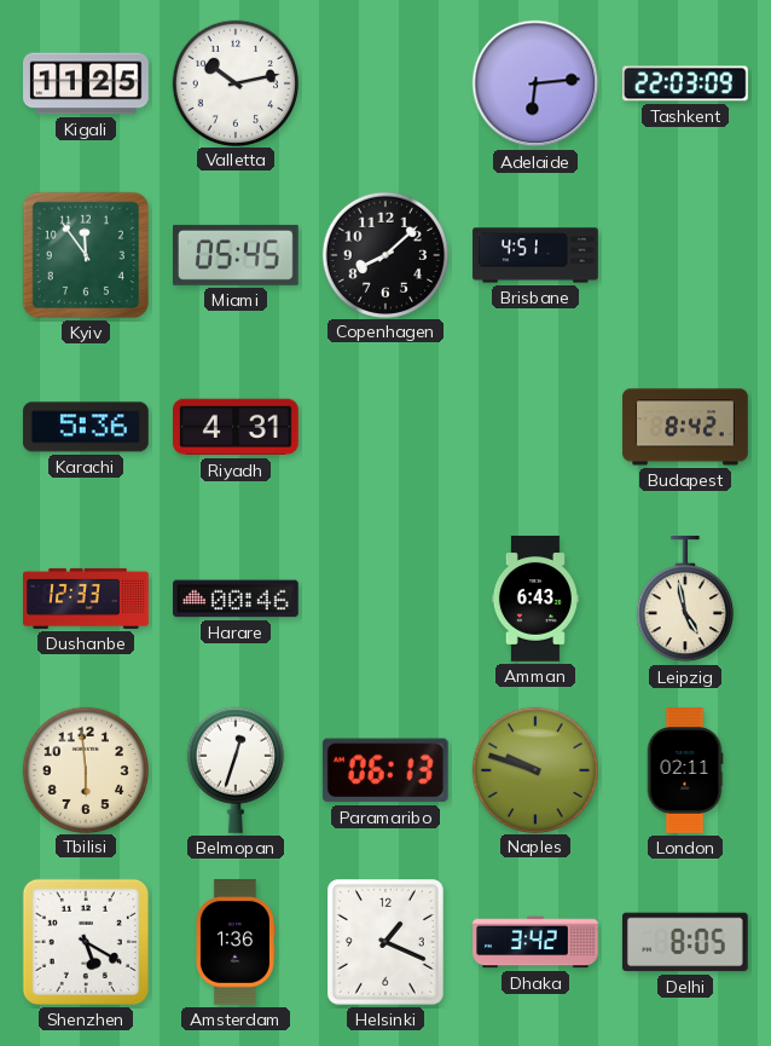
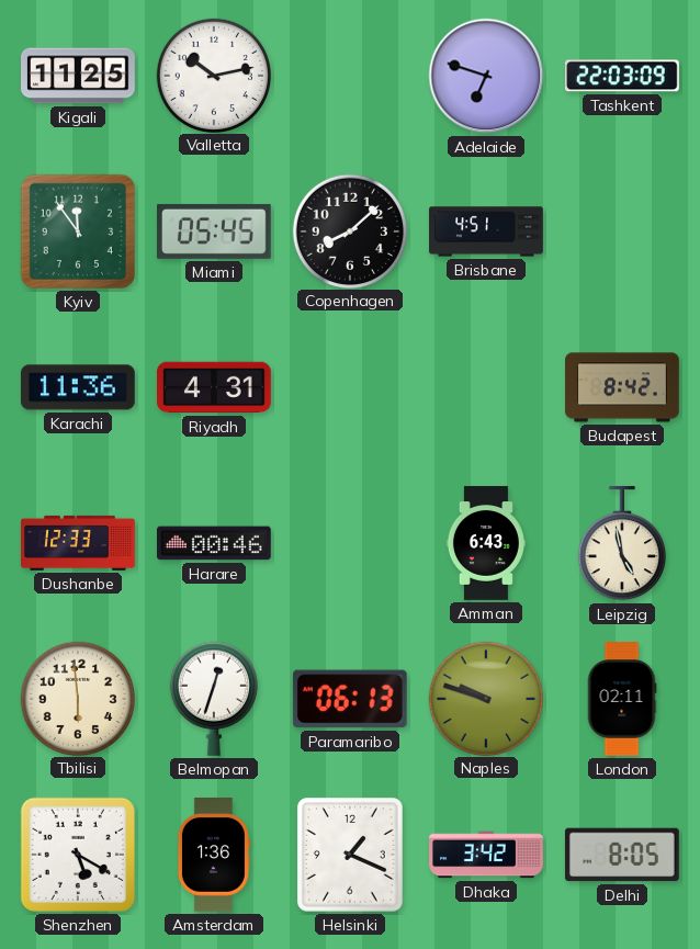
Adelaide: 6:14 -> 6:48 (486, 76)
Karachi: 5:36 -> 11:36 (78, 387)
